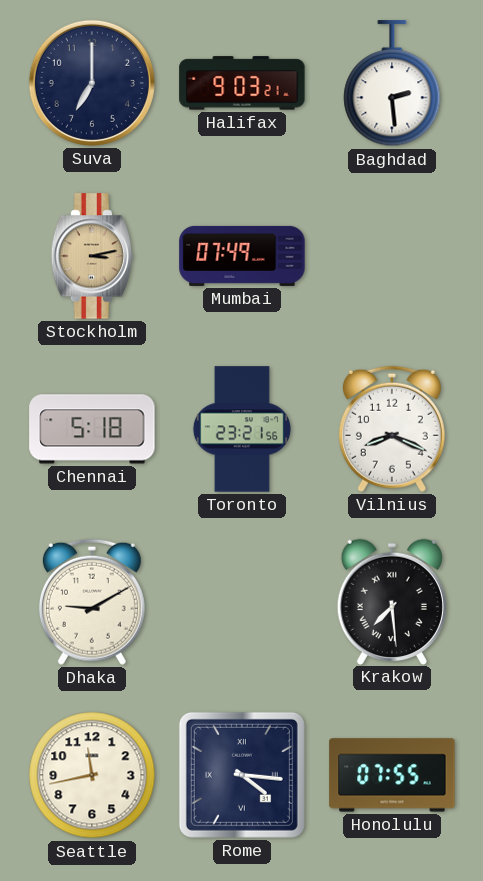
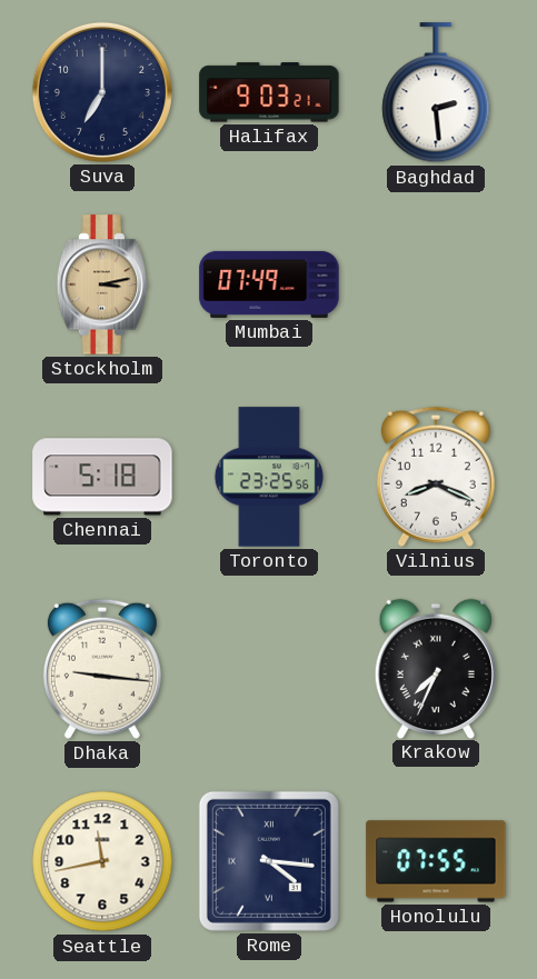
Toronto: 23:21 -> 23:25 (269, 477)
Dhaka: 9:10 -> 9:16 (102, 669)
Krakow: 7:29 -> 7:34 (436, 668)
